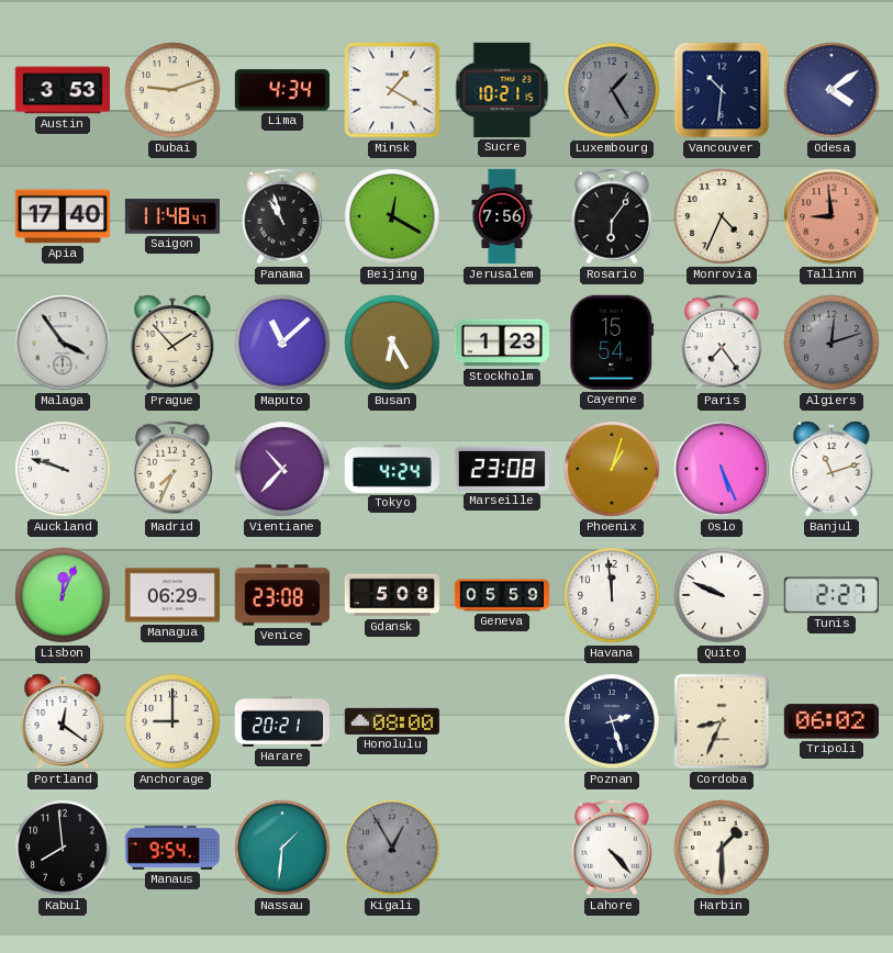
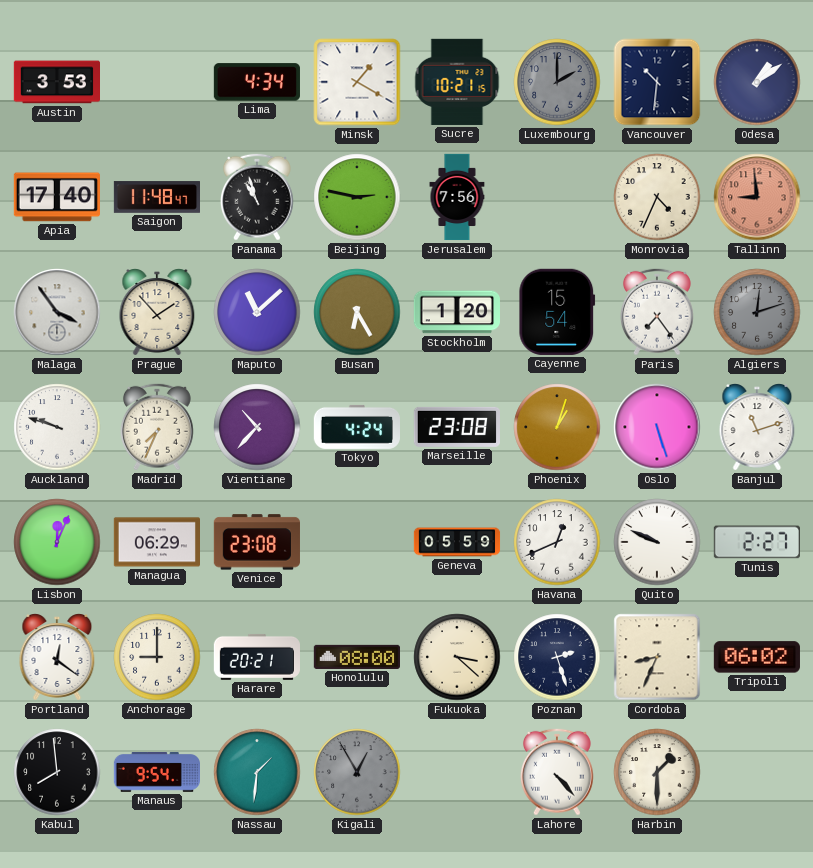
Dubai: 9:12 -> none (172, 90)
Luxembourg: 1:25 -> 2:00 (557, 82)
Odesa: 4:09 -> 1:09 (757, 82)
Beijing: 12:20 -> 2:47 (357, 197)
Rosario: 6:06 -> none (612, 216)
Stockholm: 1:23 -> 1:20 (457, 312)
Oslo: 5:26 -> 5:27 (657, 427)
Gdansk: 5:08 -> none (391, 595)
Havana: 11:59 -> 12:41 (557, 542)
Fukuoka: none -> 3:22 (457, 657)
